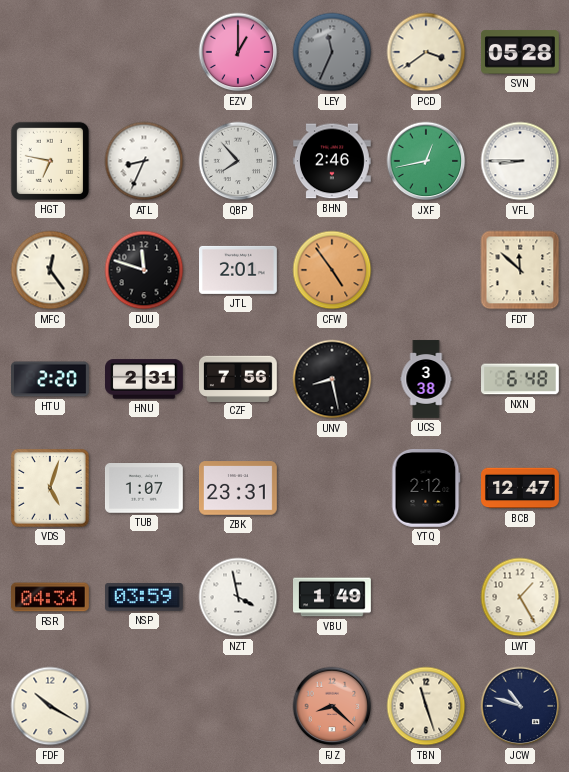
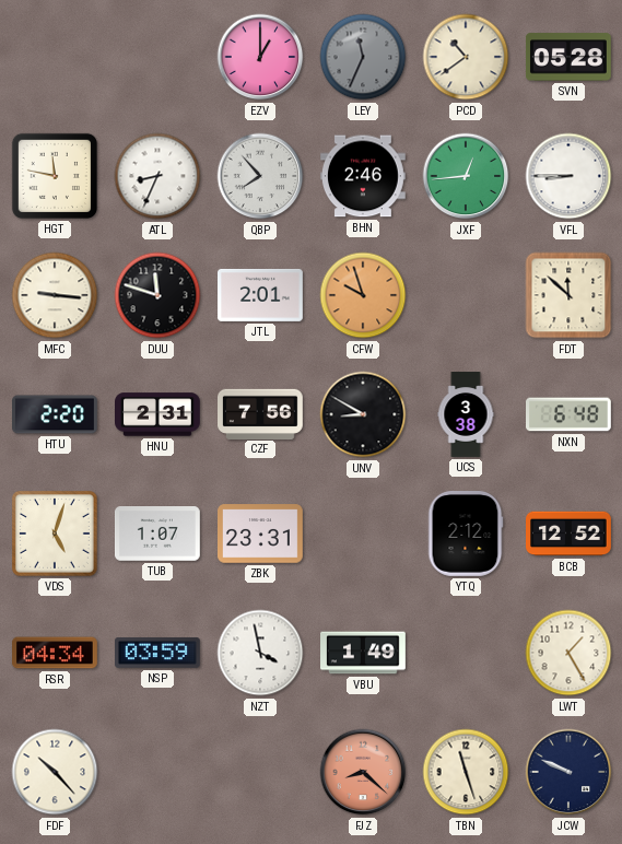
PCD: 3:39 -> 10:39 (466, 57)
HGT: 6:47 -> 11:47 (55, 176)
JXF: 12:43 -> 12:44 (466, 176)
MFC: 12:24 -> 9:16 (55, 295)
CFW: 4:54 -> 9:57 (363, 295)
UNV: 8:28 -> 8:50 (363, 414)
BCB: 12:47 -> 12:52 (570, 534)
FDF: 10:20 -> 10:23 (55, 772)
JCW: 10:48 -> 9:49 (568, 772)
